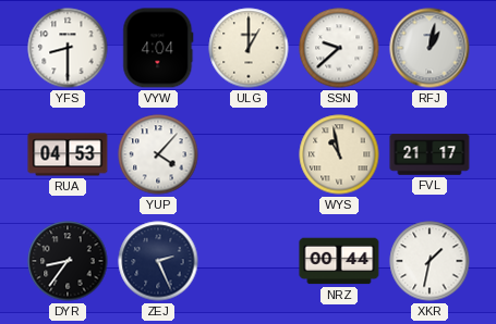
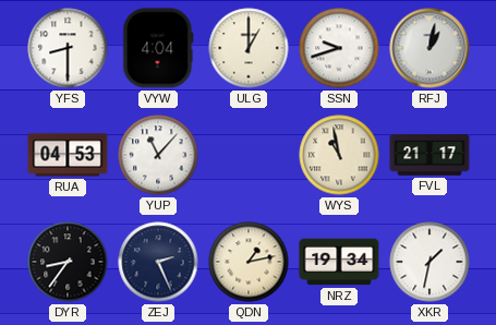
SSN: 9:38 -> 9:42 (339, 48)
YUP: 4:07 -> 11:07 (158, 155)
QDN: none -> 1:13 (249, 262)
NRZ: 00:44 -> 19:34 (339, 262)
